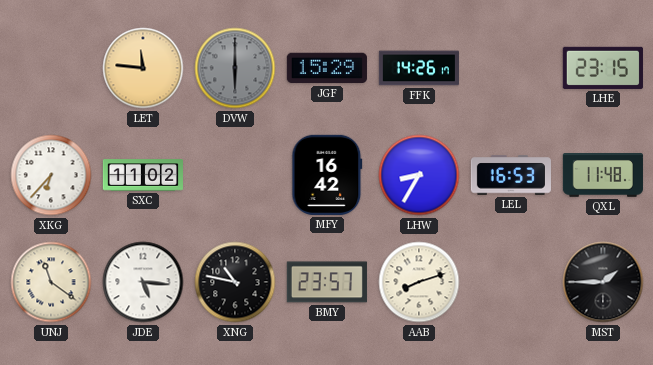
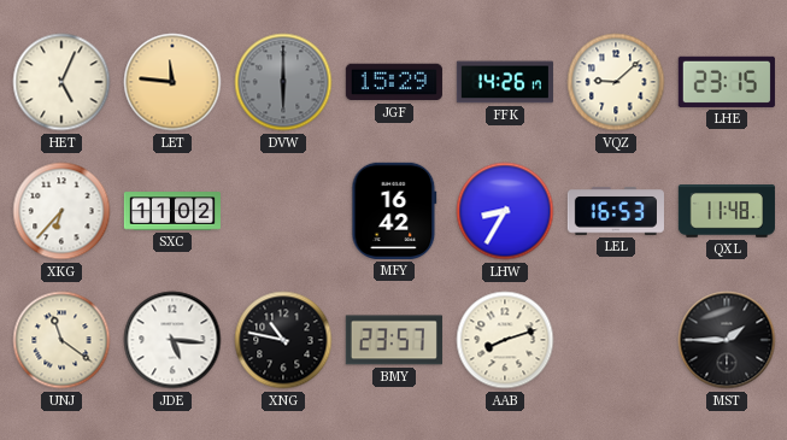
HET: none -> 5:04 (61, 82)
VQZ: none -> 9:08 (616, 82)
